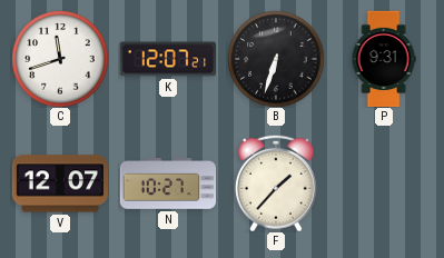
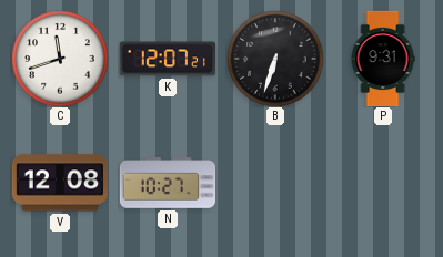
V: 12:07 -> 12:08 (59, 183)
F: 1:37 -> none (276, 183)
